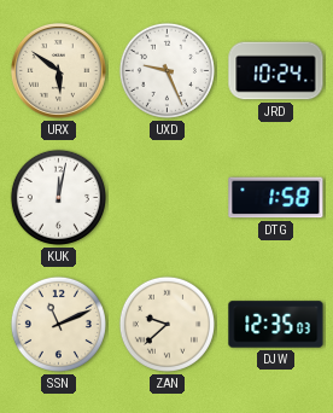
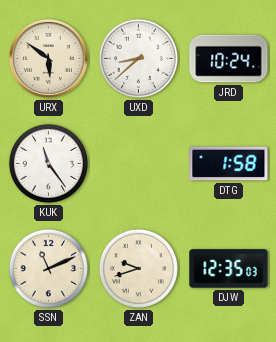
UXD: 9:26 -> 8:38 (138, 58)
KUK: 12:02 -> 11:24 (48, 163)
ZAN: 9:38 -> 9:42 (138, 268)
